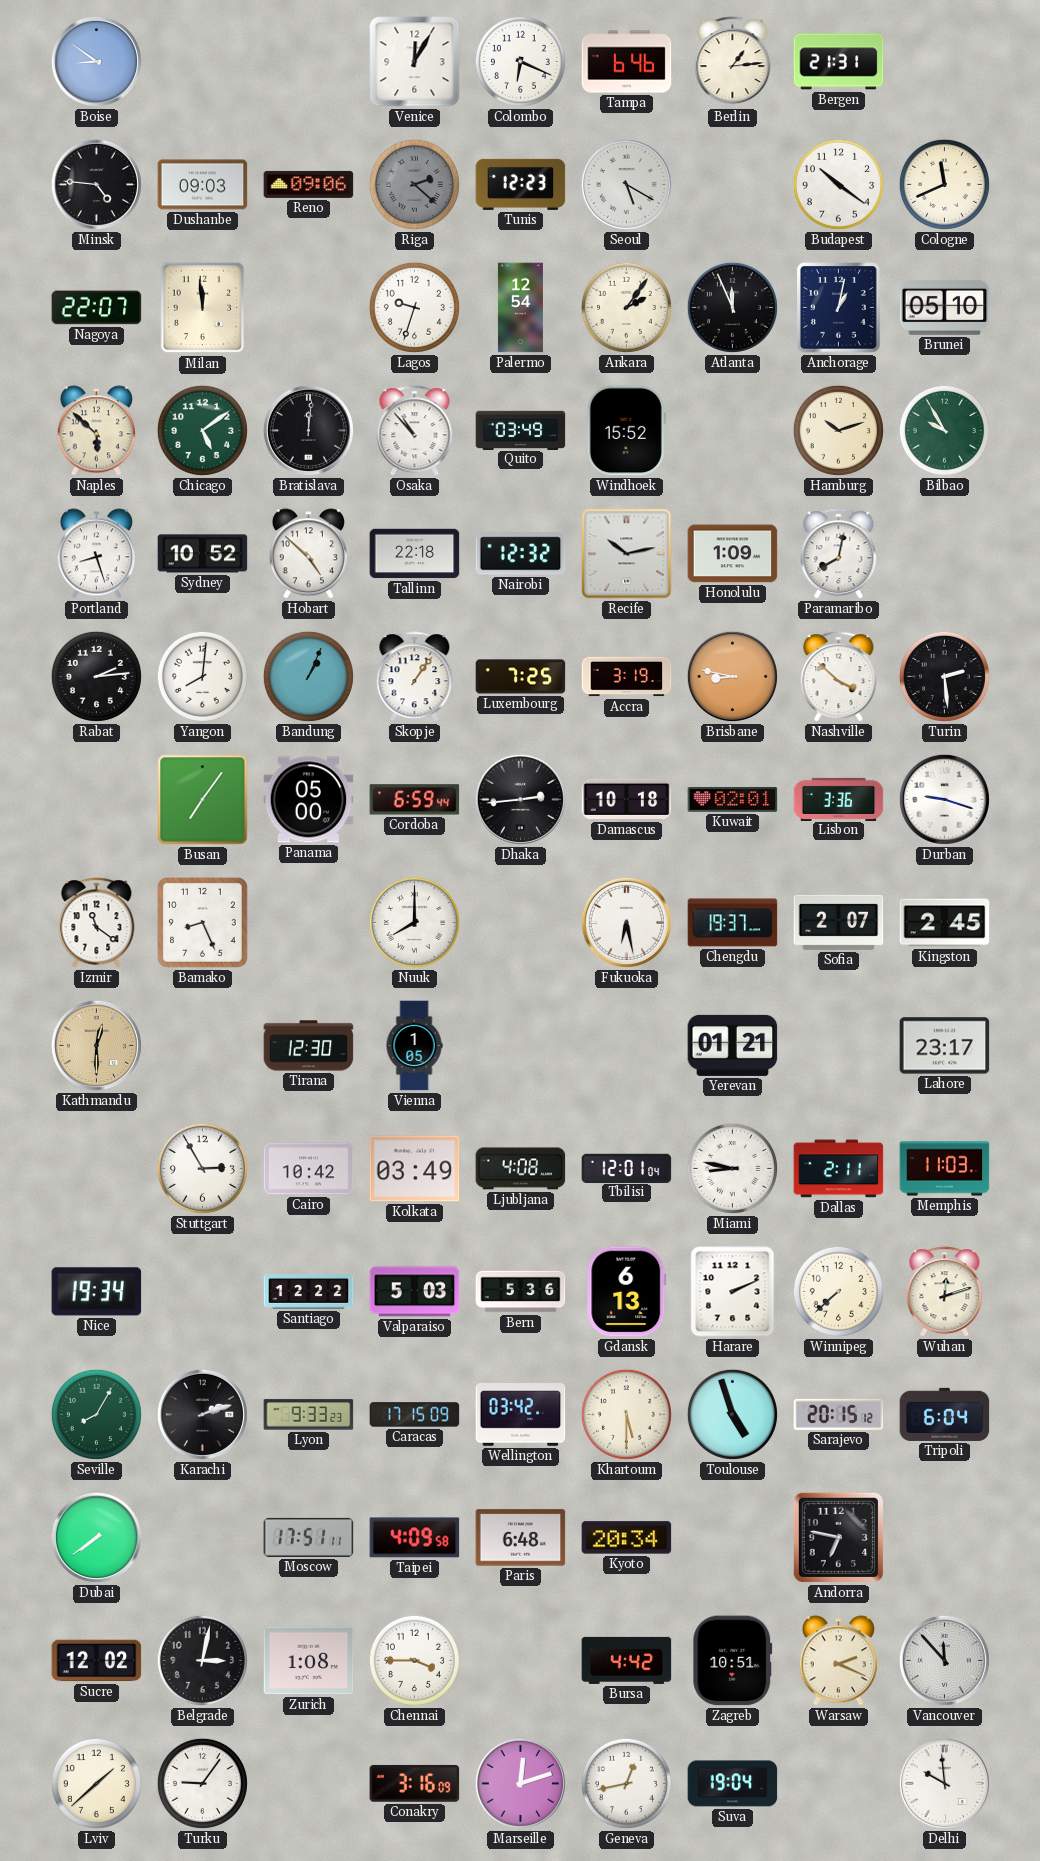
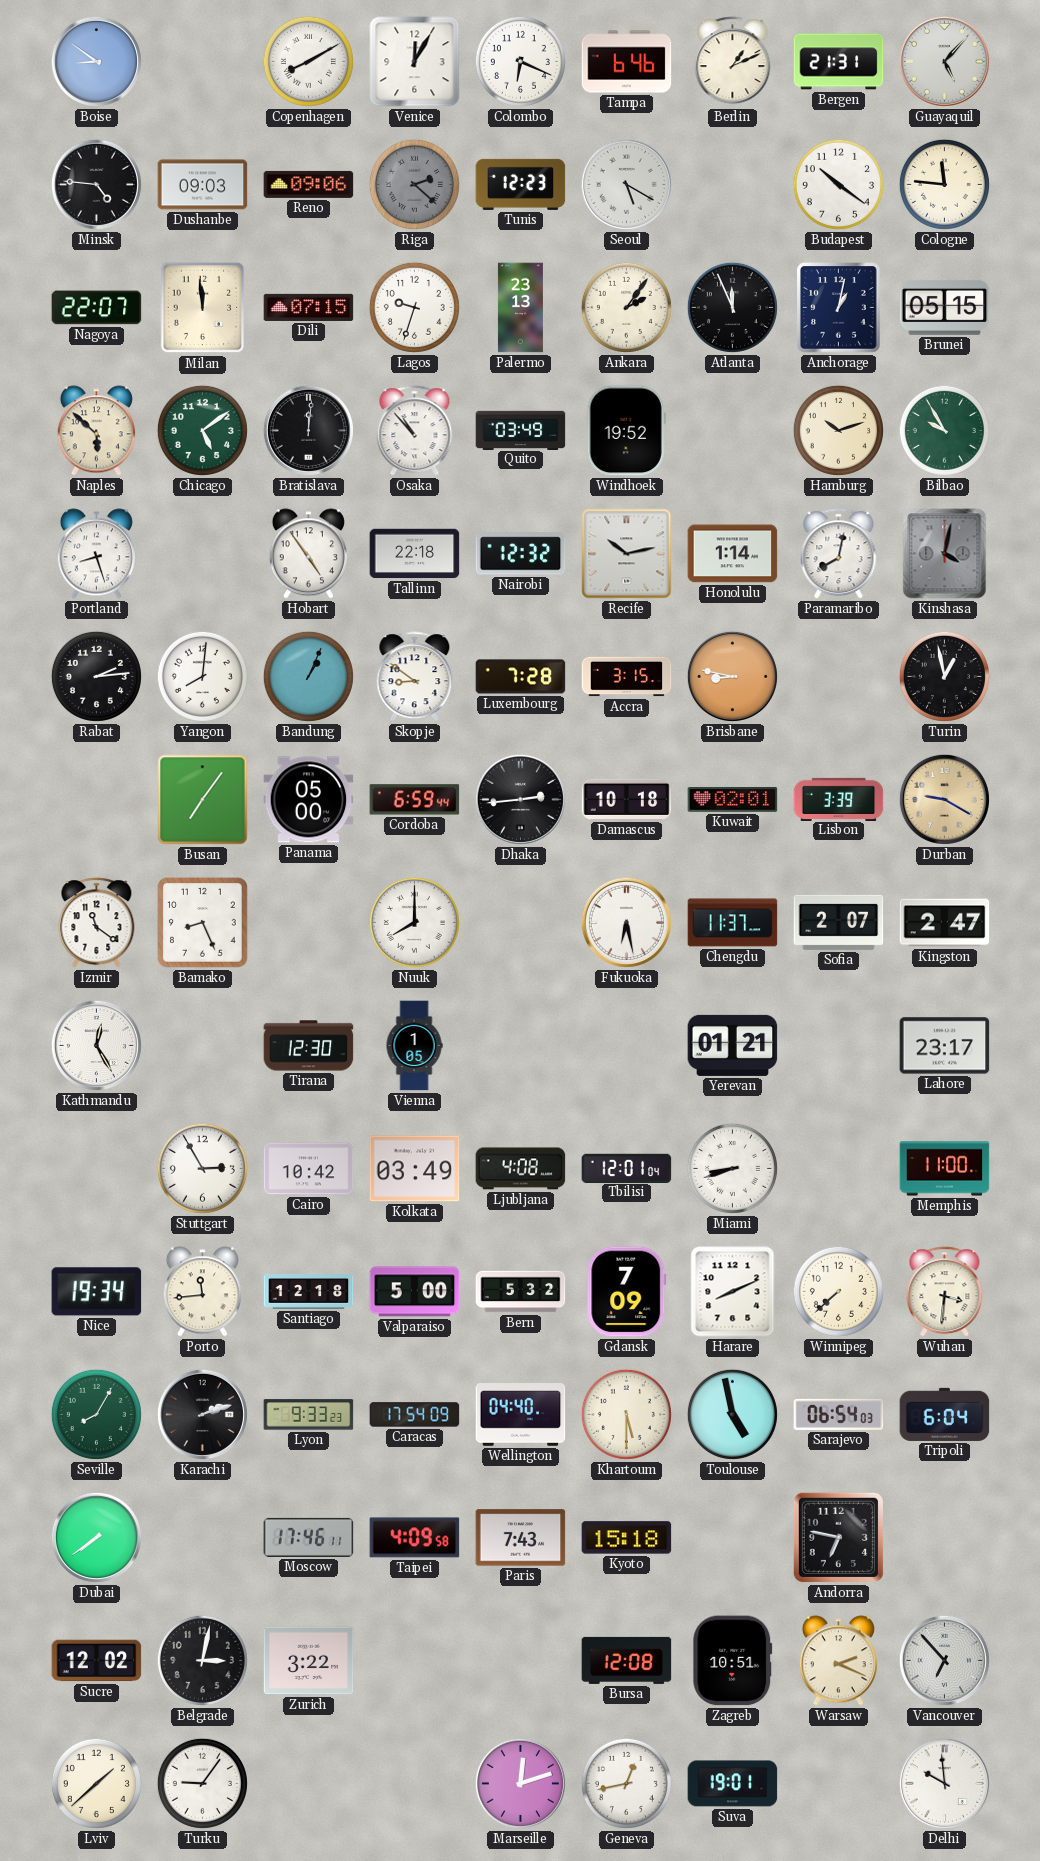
Copenhagen: none -> 8:10 (308, 61)
Berlin: 1:14 -> 1:11 (733, 62)
Guayaquil: none -> 5:07 (944, 61)
Cologne: 11:41 -> 11:46 (944, 184)
Dili: none -> 07:15 (309, 307)
Palermo: 12:54 -> 23:13 (520, 308)
Brunei: 05:10 -> 05:15 (945, 307)
Windhoek: 15:52 -> 19:52 (626, 431)
Sydney: 10:52 -> none (203, 554)
Hobart: 4:52 -> 4:54 (308, 554)
Honolulu: 1:09 -> 1:14 (733, 554)
Kinshasa: none -> 4:02 (945, 554)
Skopje: 1:06 -> 8:51 (415, 677)
Luxembourg: 7:25 -> 7:28 (521, 677)
Accra: 3:19 -> 3:15 (627, 677)
Nashville: 3:52 -> none (839, 677)
Turin: 2:29 -> 12:58 (944, 676)
Lisbon: 3:36 -> 3:39 (839, 799)
Durban: 9:18 -> 9:20 (944, 799)
Durban dial: white -> champagne (944, 799)
Chengdu: 19:37 -> 11:37 (733, 923)
Kingston: 2:45 -> 2:47 (945, 923)
Kathmandu: 12:30 -> 12:25 (96, 1045)
Kathmandu dial: champagne -> white (96, 1045)
Miami: 8:47 -> 8:42 (732, 1168)
Dallas: 2:11 -> none (839, 1169)
Memphis: 11:03 -> 11:00 (945, 1169)
Porto: none -> 11:44 (202, 1292)
Santiago: 12:22 -> 12:18 (309, 1292)
Valparaiso: 5:03 -> 5:00 (415, 1292)
Bern: 5:36 -> 5:32 (521, 1292)
Gdansk: 6:13 -> 7:09 (627, 1292)
Harare: 2:11 -> 8:11 (733, 1292)
Wuhan: 12:12 -> 3:31 (945, 1292)
Caracas: 17:15 -> 17:54 (415, 1415)
Wellington: 03:42 -> 04:40 (521, 1415)
Toulouse: 4:57 -> 4:58 (732, 1414)
Sarajevo: 20:15 -> 06:54 (839, 1414)
Moscow: 17:51 -> 17:46 (309, 1537)
Paris: 6:48 -> 7:43 (521, 1538)
Kyoto: 20:34 -> 15:18 (627, 1538)
Zurich: 1:08 -> 3:22 (309, 1661)
Chennai: 3:45 -> none (414, 1660)
Bursa: 4:42 -> 12:08 (627, 1660)
Vancouver: 11:53 -> 6:53 (944, 1660)
Conakry: 3:16 -> none (415, 1783)
Suva: 19:04 -> 19:01 (733, 1784)
